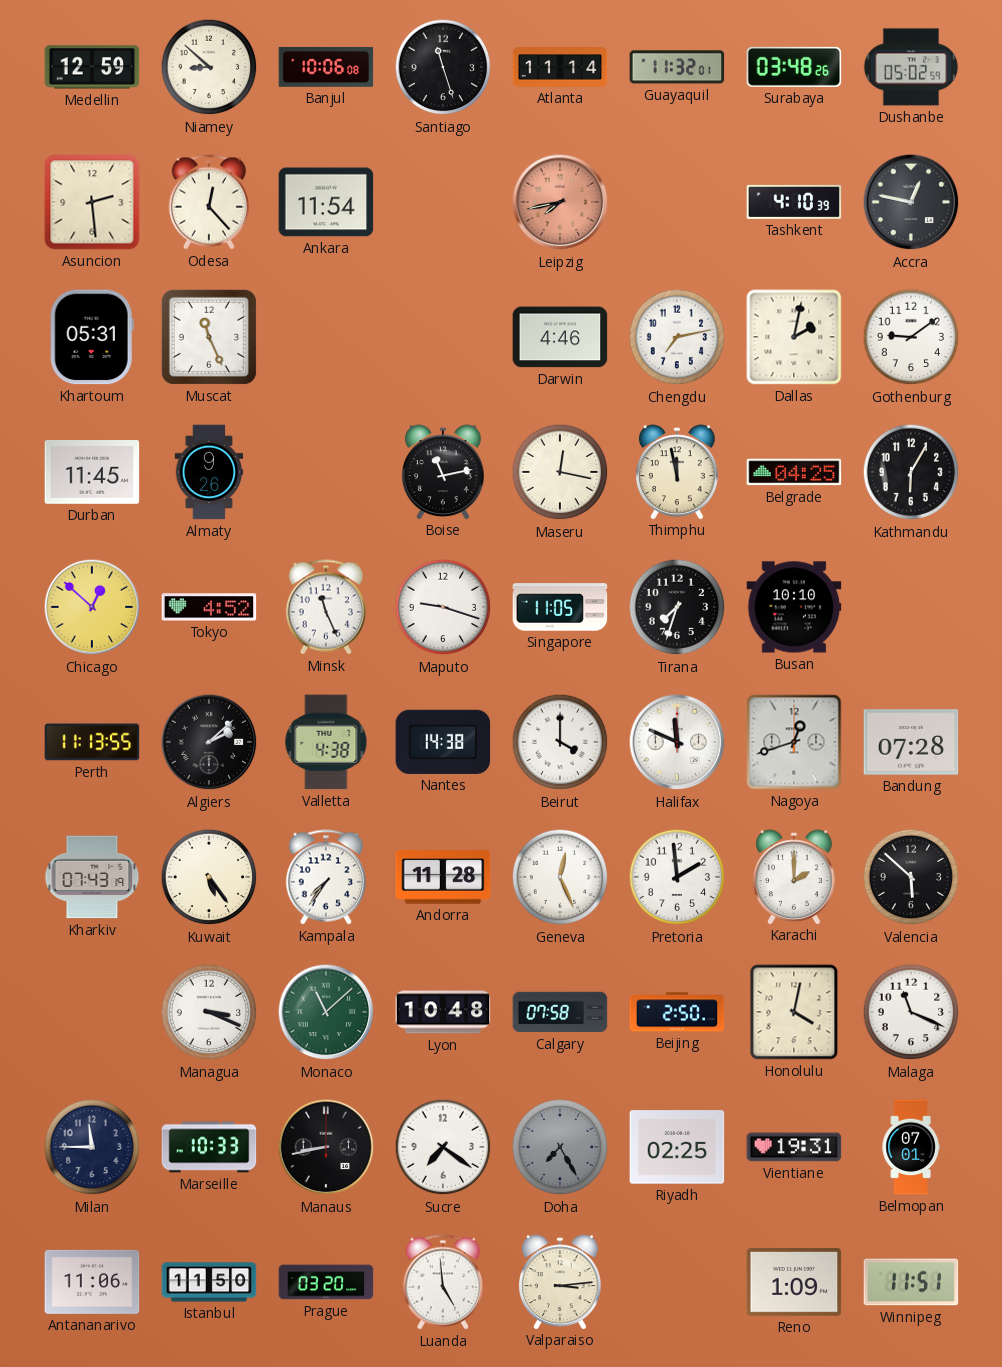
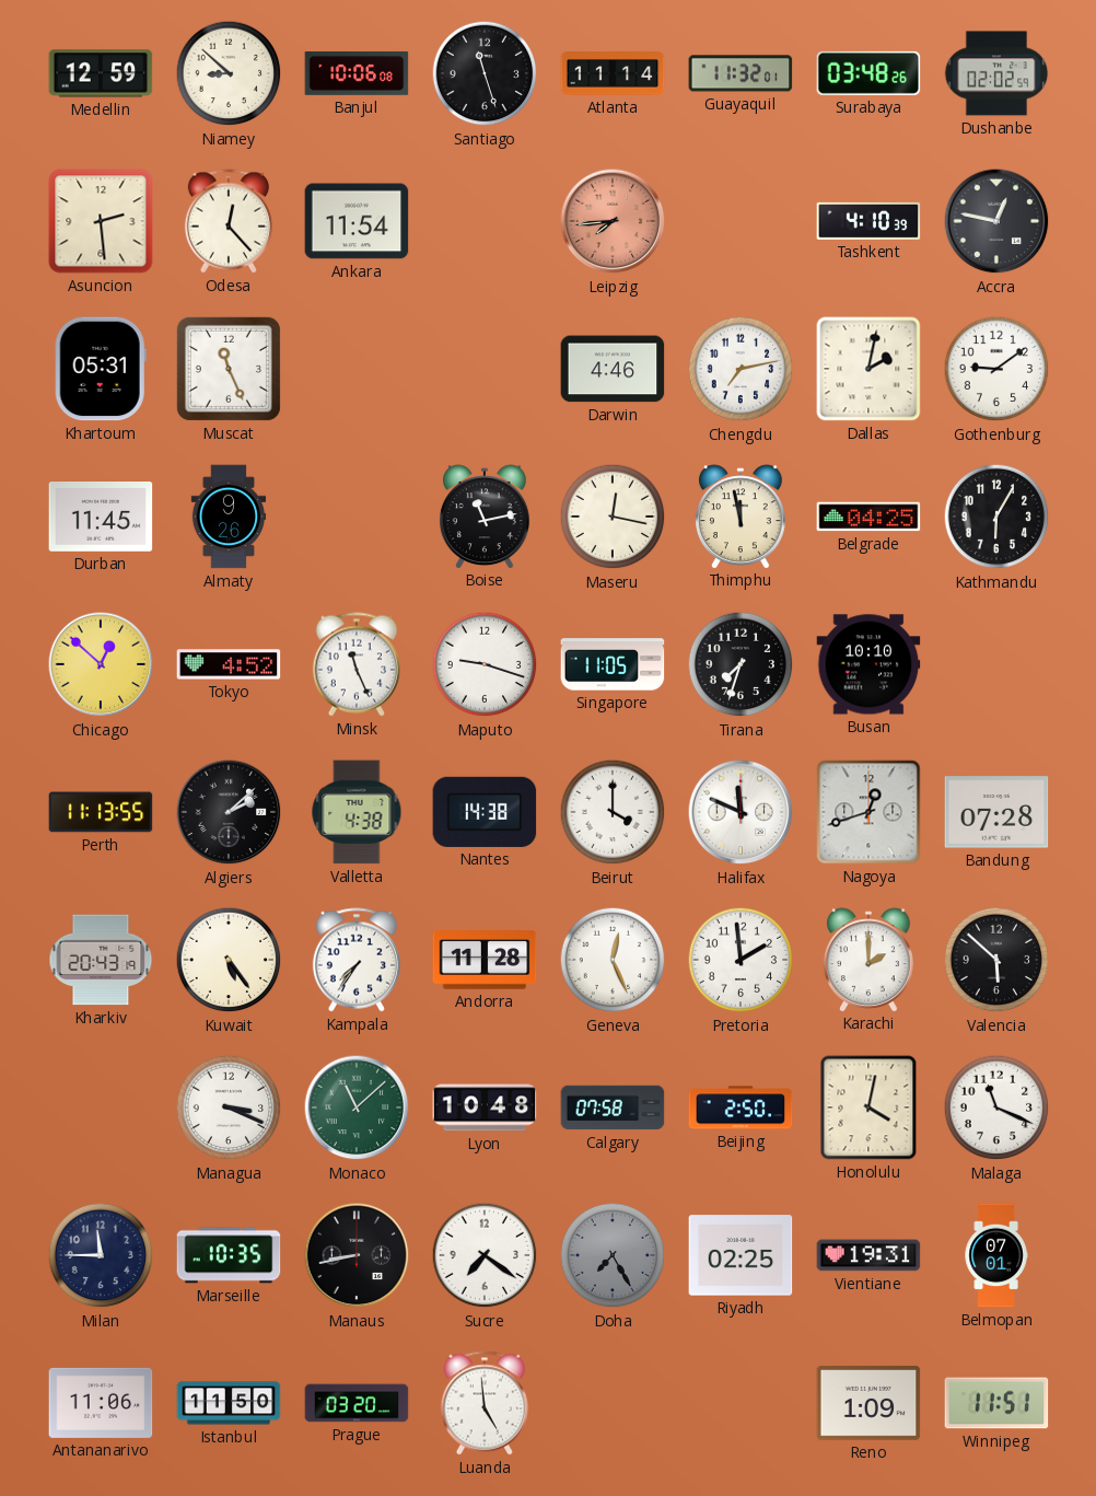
Dushanbe: 05:02 -> 02:02 (996, 73)
Leipzig: 7:43 -> 7:44 (613, 221)
Kharkiv: 07:43 -> 20:43 (101, 960)
Marseille: 10:33 -> 10:35 (229, 1255)
Valparaiso: 3:14 -> none (560, 1282)
